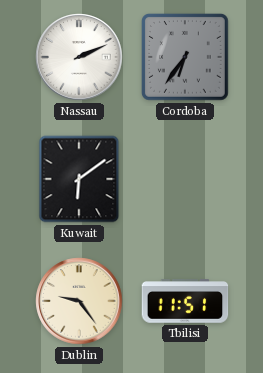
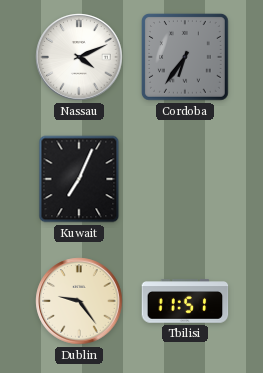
Nassau: 2:11 -> 4:11 (79, 57)
Kuwait: 6:09 -> 7:04 (79, 179)
